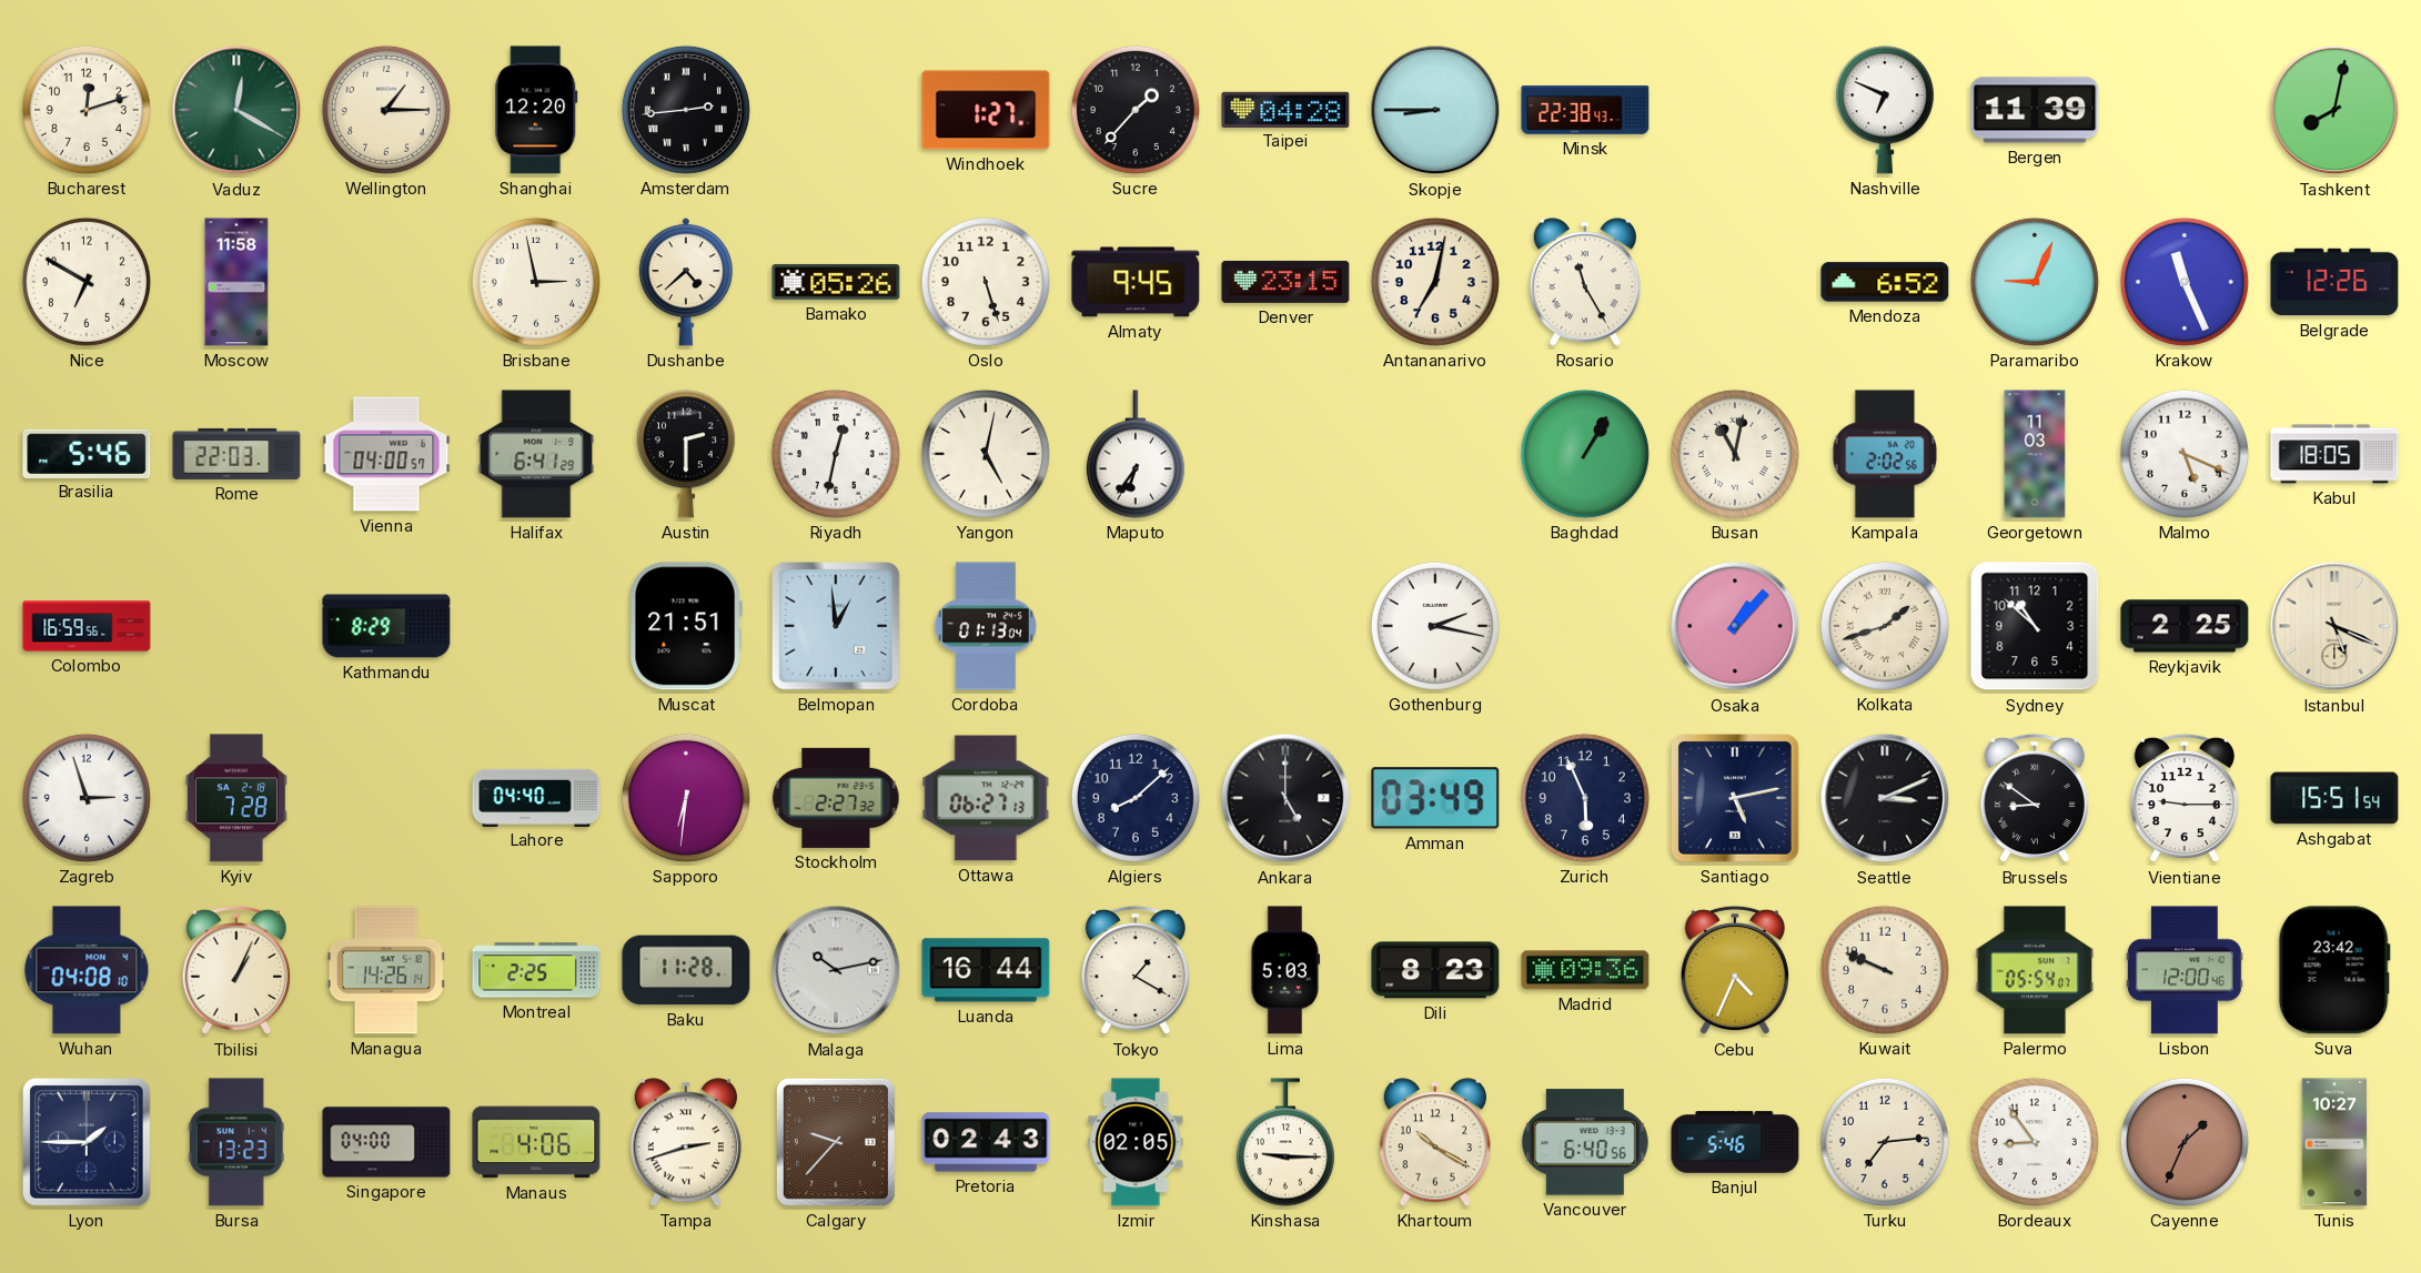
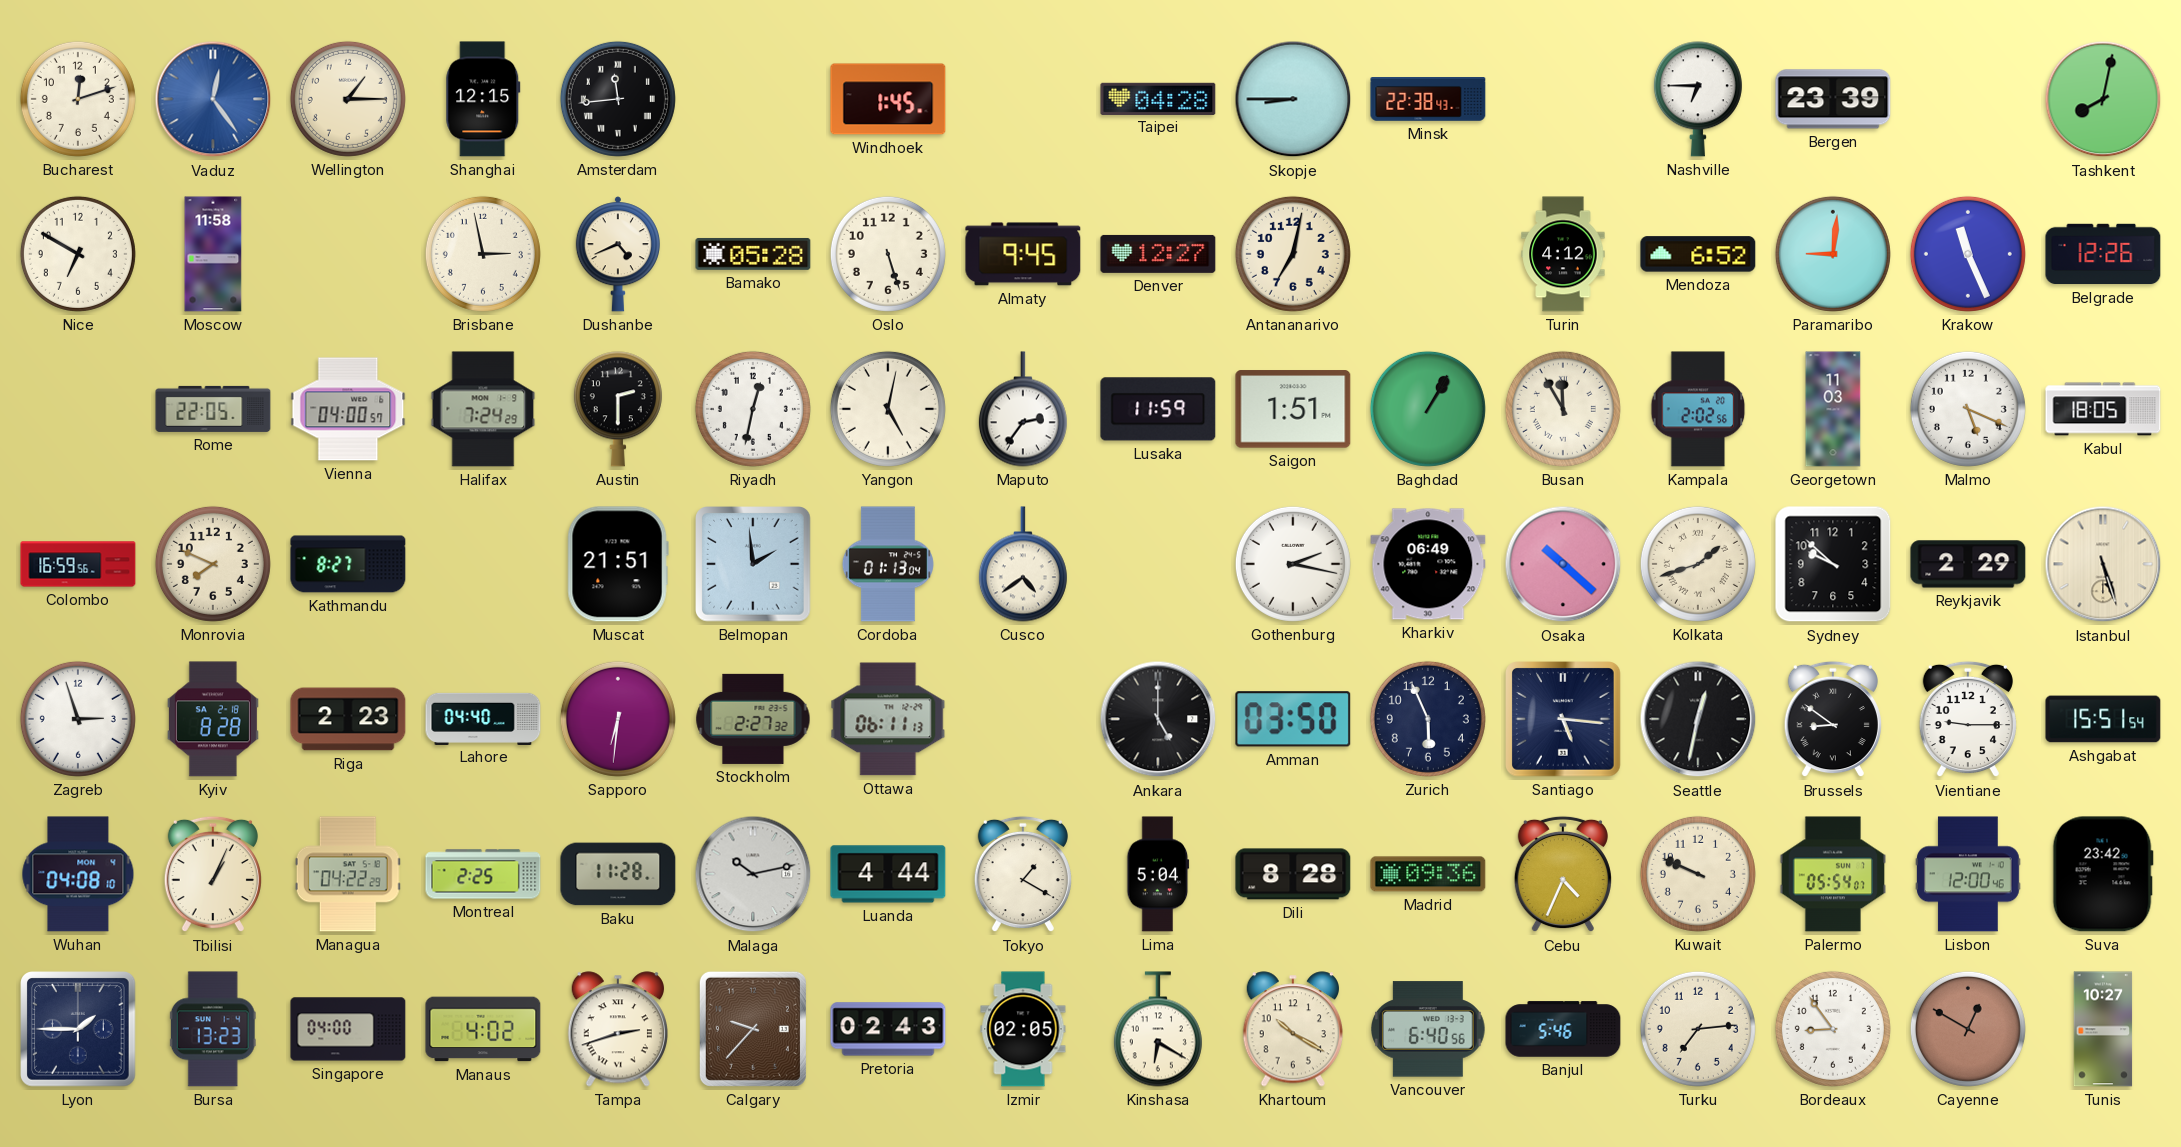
Vaduz: 12:20 -> 12:24 (213, 99)
Vaduz dial: green -> blue (213, 99)
Shanghai: 12:20 -> 12:15 (483, 99)
Amsterdam: 2:44 -> 11:44 (618, 99)
Windhoek: 1:27 -> 1:45 (888, 99)
Sucre: 1:37 -> none (1136, 110)
Nashville: 6:49 -> 6:45 (1698, 99)
Bergen: 11:39 -> 23:39 (1833, 99)
Dushanbe: 4:38 -> 4:41 (618, 254)
Bamako: 05:26 -> 05:28 (753, 254)
Denver: 23:15 -> 12:27 (1158, 254)
Rosario: 11:25 -> none (1585, 282)
Turin: none -> 4:12 (1563, 254)
Paramaribo: 9:04 -> 9:01 (1833, 254)
Brasilia: 5:46 -> none (87, 453)
Rome: 22:03 -> 22:05 (213, 409)
Halifax: 6:41 -> 7:24 (483, 409)
Maputo: 6:36 -> 2:36 (1023, 409)
Lusaka: none -> 11:59 (1158, 409)
Saigon: none -> 1:51 (1293, 409)
Busan: 11:02 -> 11:55 (1563, 409)
Monrovia: none -> 7:49 (213, 564)
Kathmandu: 8:29 -> 8:27 (348, 564)
Belmopan: 12:59 -> 1:59 (753, 564)
Cusco: none -> 4:39 (1023, 564)
Kharkiv: none -> 06:49 (1428, 564)
Osaka: 1:07 -> 10:22 (1563, 564)
Sydney: 10:52 -> 9:52 (1833, 564)
Reykjavik: 2:25 -> 2:29 (1968, 564)
Istanbul: 5:19 -> 5:27 (2103, 564)
Kyiv: 7:28 -> 8:28 (213, 719)
Riga: none -> 2:23 (348, 719)
Ottawa: 06:27 -> 06:11 (888, 719)
Algiers: 8:08 -> none (1136, 798)
Amman: 03:49 -> 03:50 (1293, 719)
Santiago: 5:13 -> 5:16 (1563, 719)
Seattle: 3:11 -> 12:32 (1698, 719)
Managua: 14:26 -> 04:22 (348, 874)
Luanda: 16:44 -> 4:44 (888, 874)
Lima: 5:03 -> 5:04 (1158, 874)
Dili: 8:23 -> 8:28 (1293, 874)
Manaus: 4:06 -> 4:02 (483, 1029)
Kinshasa: 9:15 -> 6:20 (1158, 1029)
Cayenne: 1:34 -> 12:50 (1968, 1029)
